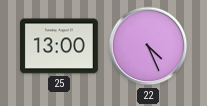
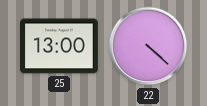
22: 4:26 -> 4:22 (148, 46)
